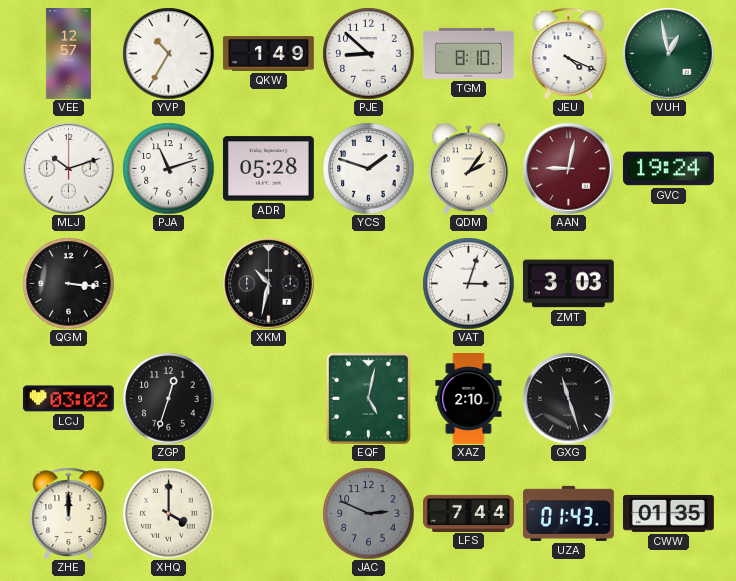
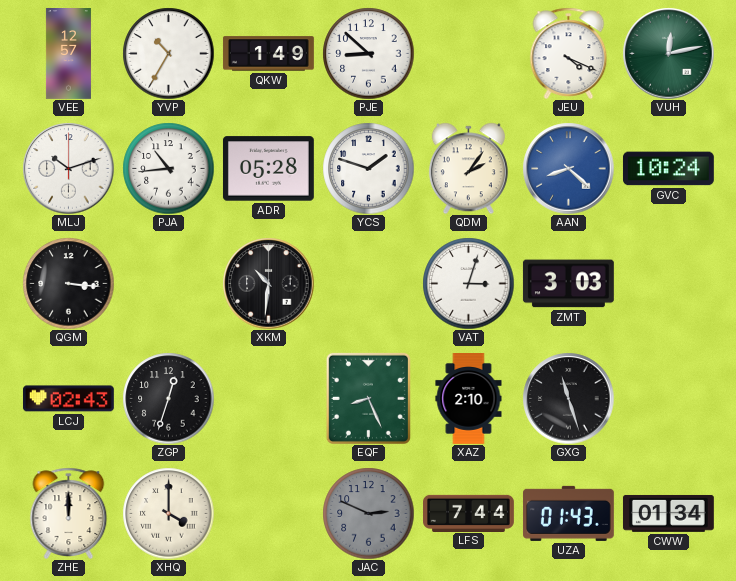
TGM: 8:10 -> none (468, 53)
VUH: 12:58 -> 12:13 (668, 53)
PJA: 11:12 -> 10:44 (168, 168)
AAN: 9:02 -> 8:22 (568, 168)
AAN dial: burgundy -> blue (568, 168)
GVC: 19:24 -> 10:24 (668, 169)
XKM: 10:32 -> 10:31 (268, 283)
LCJ: 03:02 -> 02:43 (68, 399)
EQF: 5:02 -> 8:26 (368, 398)
CWW: 01:35 -> 01:34 (668, 513)
